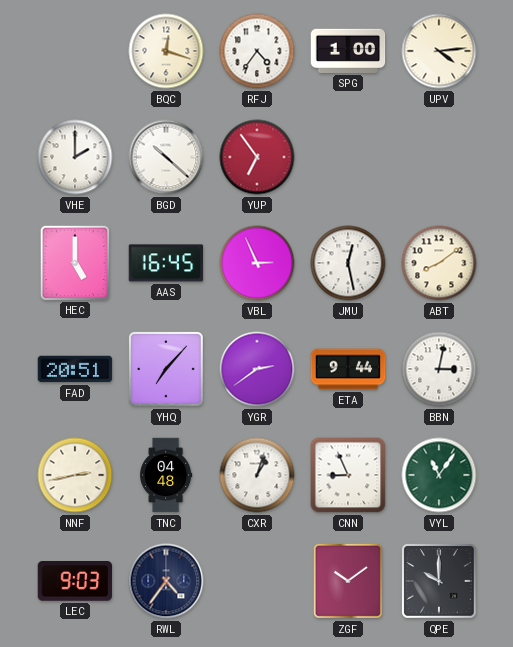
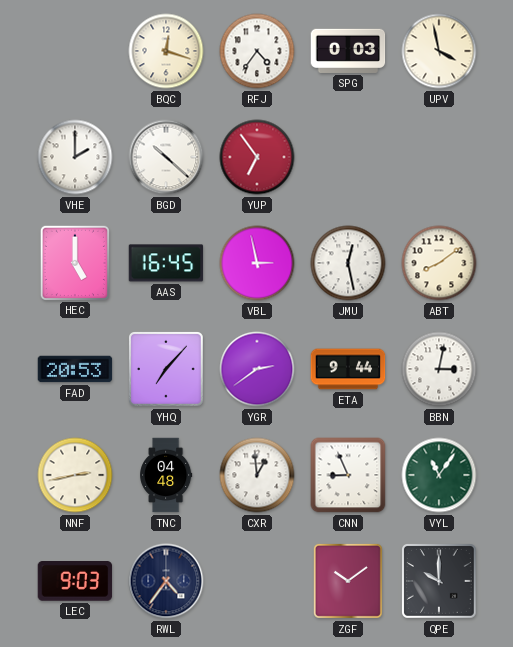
SPG: 1:00 -> 0:03 (348, 51)
UPV: 4:14 -> 3:58 (439, 51)
VBL: 2:56 -> 2:58 (257, 263)
FAD: 20:51 -> 20:53 (75, 369)
CXR: 1:03 -> 12:59 (257, 475)
